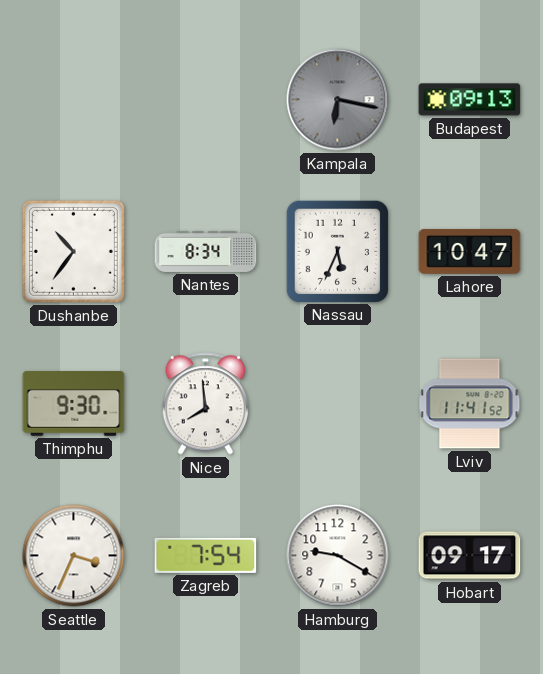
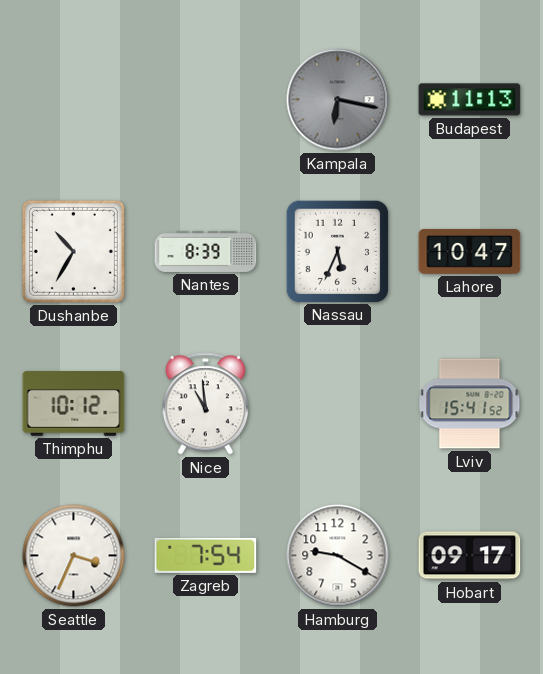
Budapest: 09:13 -> 11:13 (470, 100)
Dushanbe: 10:36 -> 10:35 (73, 251)
Nantes: 8:34 -> 8:39 (206, 251)
Thimphu: 9:30 -> 10:12 (74, 404)
Nice: 7:59 -> 10:59 (205, 404)
Lviv: 11:41 -> 15:41 (470, 404)
